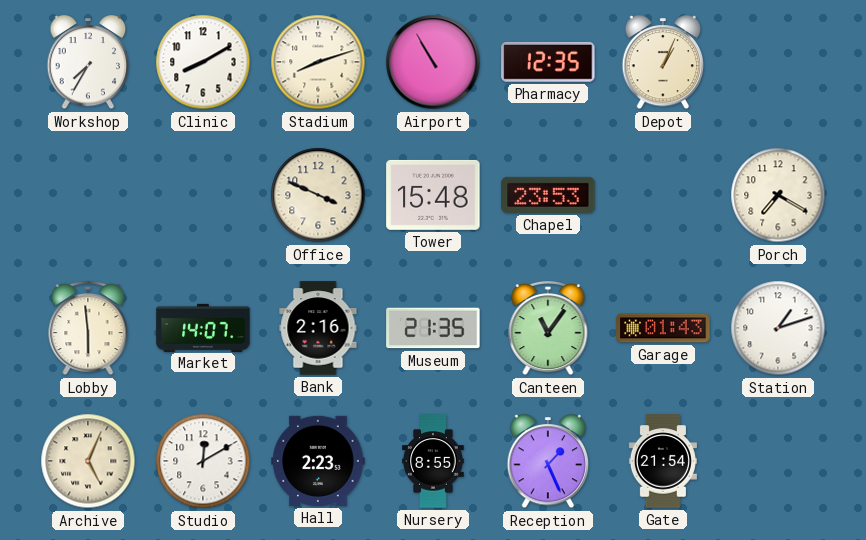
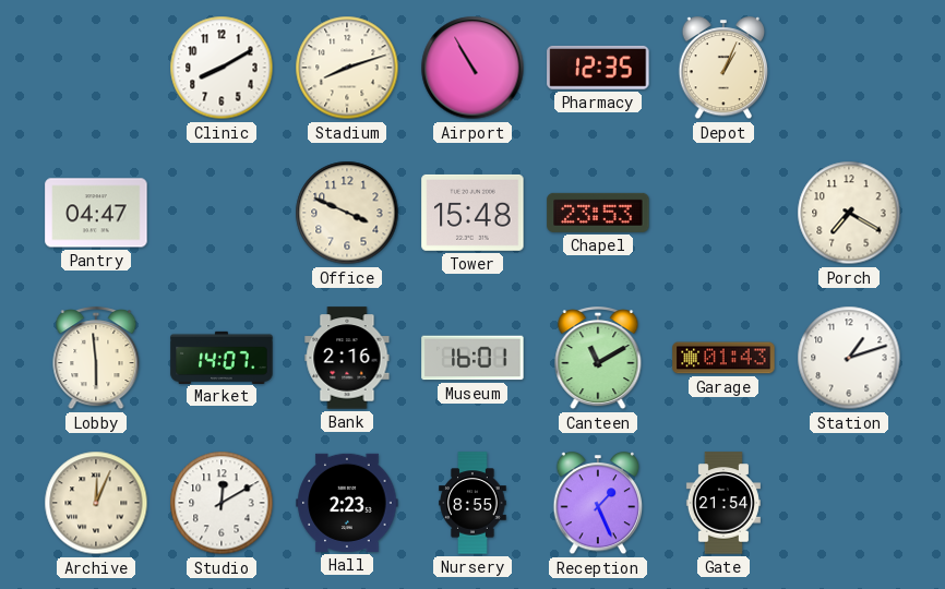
Workshop: 7:35 -> none (88, 63)
Pantry: none -> 04:47 (96, 213)
Museum: 21:35 -> 16:01 (473, 358)
Canteen: 11:06 -> 11:10 (598, 359)
Archive: 5:04 -> 12:04 (96, 503)
